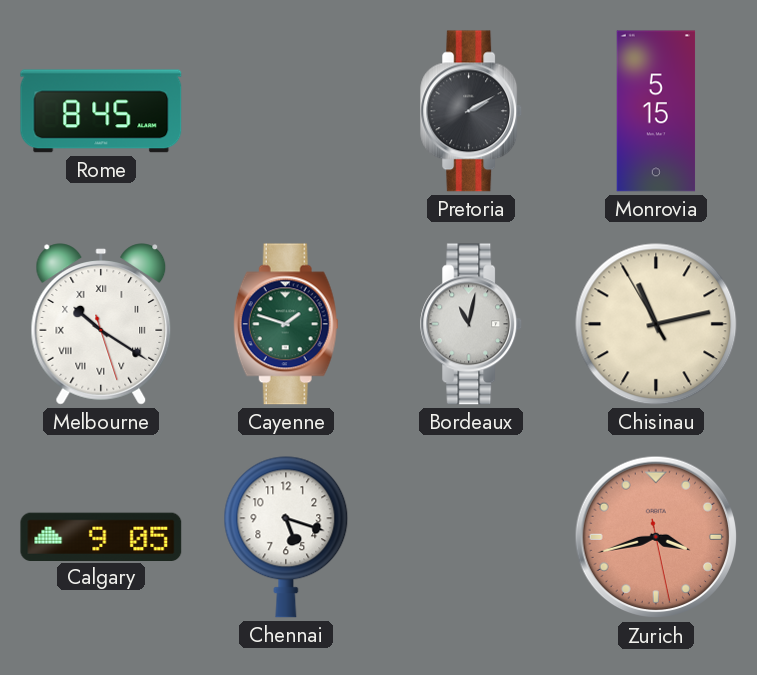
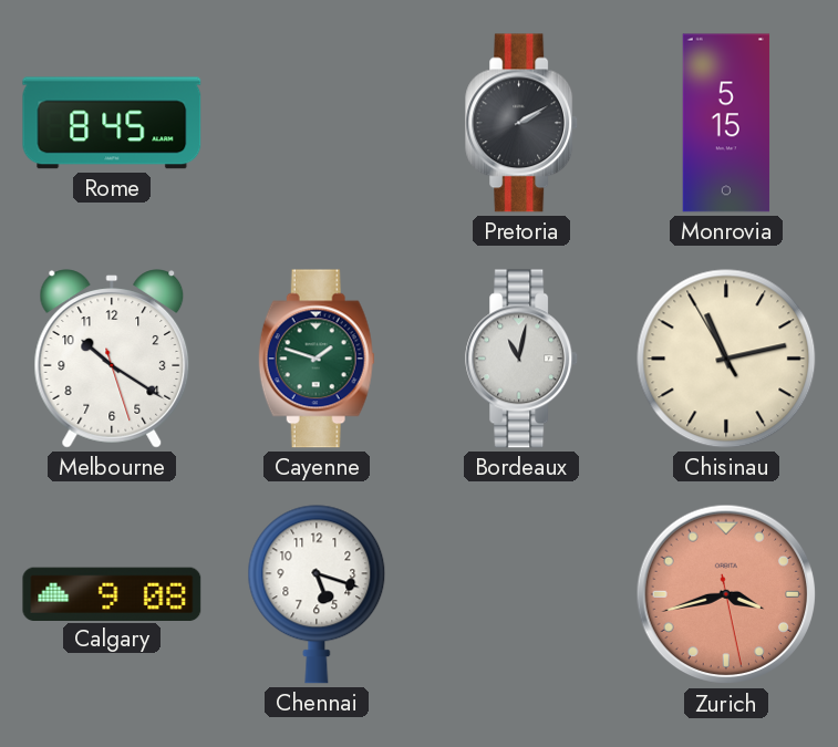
Melbourne numerals: Roman -> Arabic (112, 359)
Calgary: 9:05 -> 9:08 (112, 593)
